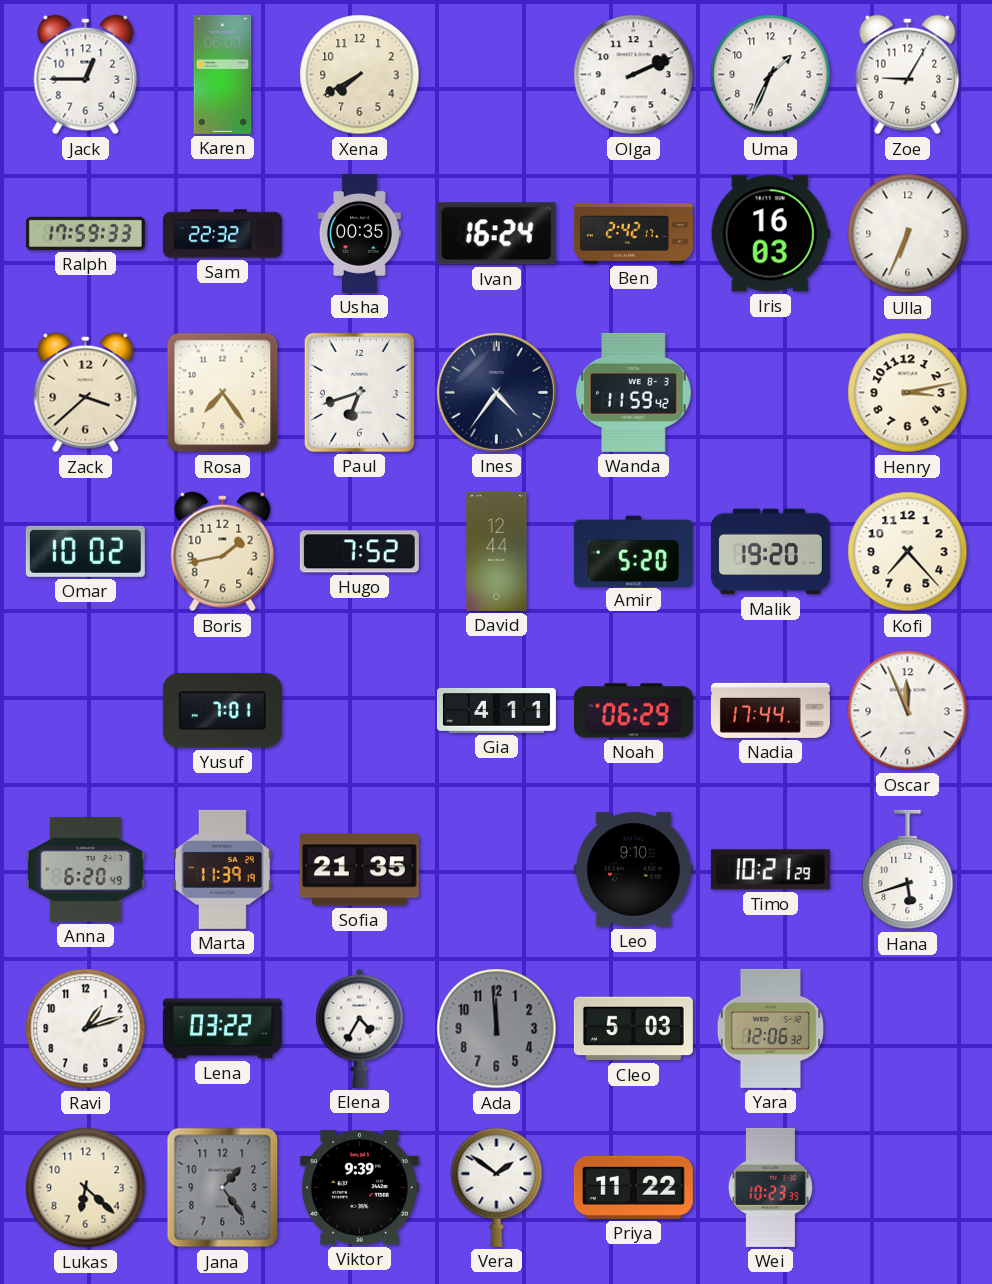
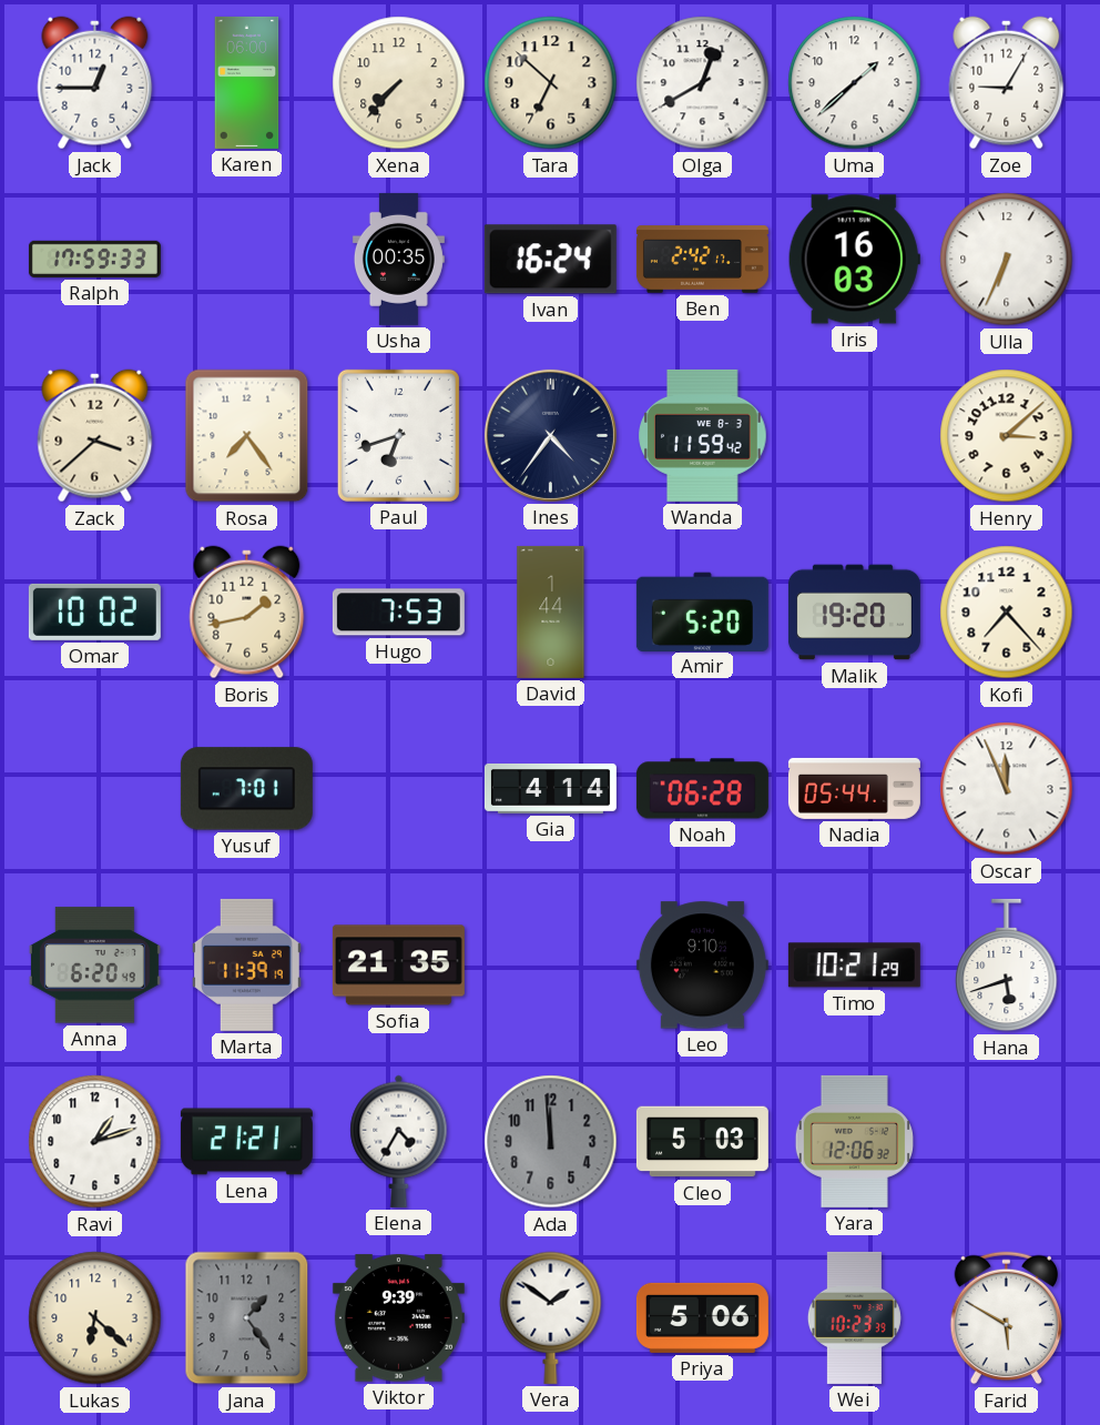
Xena: 7:40 -> 7:37 (399, 83)
Tara: none -> 6:52 (551, 83)
Olga: 2:11 -> 12:40 (703, 83)
Uma: 1:34 -> 1:38 (855, 83)
Sam: 22:32 -> none (222, 234)
Henry: 3:13 -> 3:08 (1007, 436)
Hugo: 7:52 -> 7:53 (398, 613)
David: 12:44 -> 1:44 (551, 612)
Gia: 4:11 -> 4:14 (550, 788)
Noah: 06:29 -> 06:28 (702, 789)
Nadia: 17:44 -> 05:44 (854, 788)
Lena: 03:22 -> 21:21 (246, 1142)
Priya: 11:22 -> 5:06 (702, 1317)
Farid: none -> 5:50 (1007, 1318)
